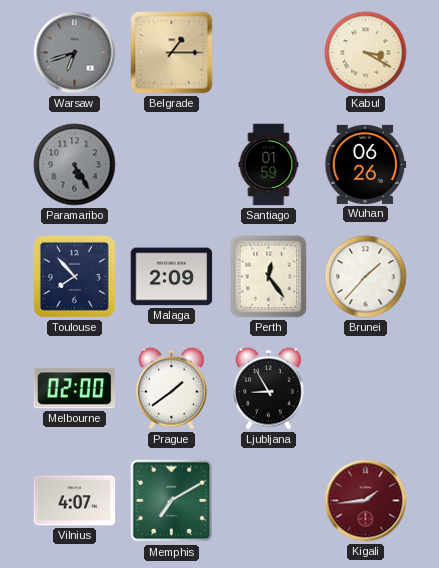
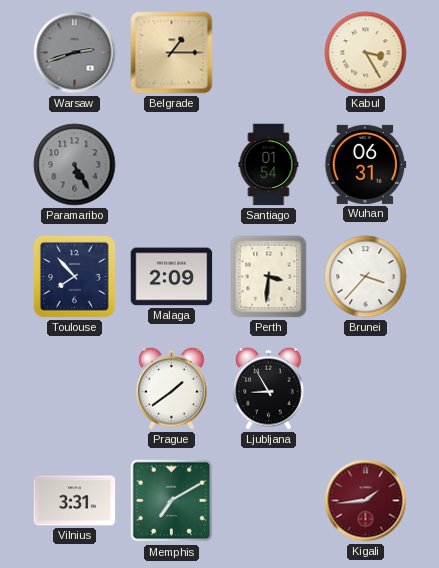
Warsaw: 6:42 -> 2:42 (75, 53)
Kabul: 3:20 -> 3:25 (366, 53)
Santiago: 01:59 -> 01:54 (269, 165)
Wuhan: 06:26 -> 06:31 (366, 164)
Perth: 12:24 -> 3:31 (269, 277)
Brunei: 1:37 -> 3:37 (366, 277)
Melbourne: 02:00 -> none (75, 389)
Vilnius: 4:07 -> 3:31 (75, 501)
